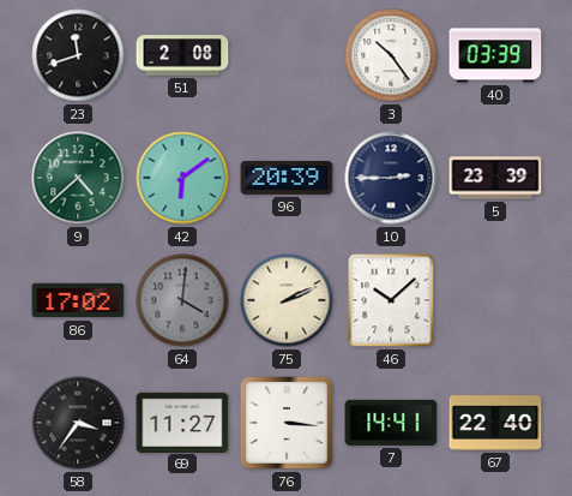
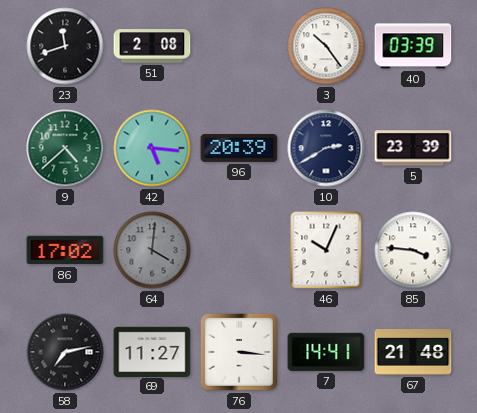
42: 6:09 -> 5:16 (152, 148)
10: 2:45 -> 2:40 (326, 148)
75: 2:11 -> none (287, 300)
46: 10:08 -> 10:04 (326, 250)
85: none -> 3:46 (413, 250)
58: 3:36 -> 7:13 (65, 352)
67: 22:40 -> 21:48 (413, 352)
